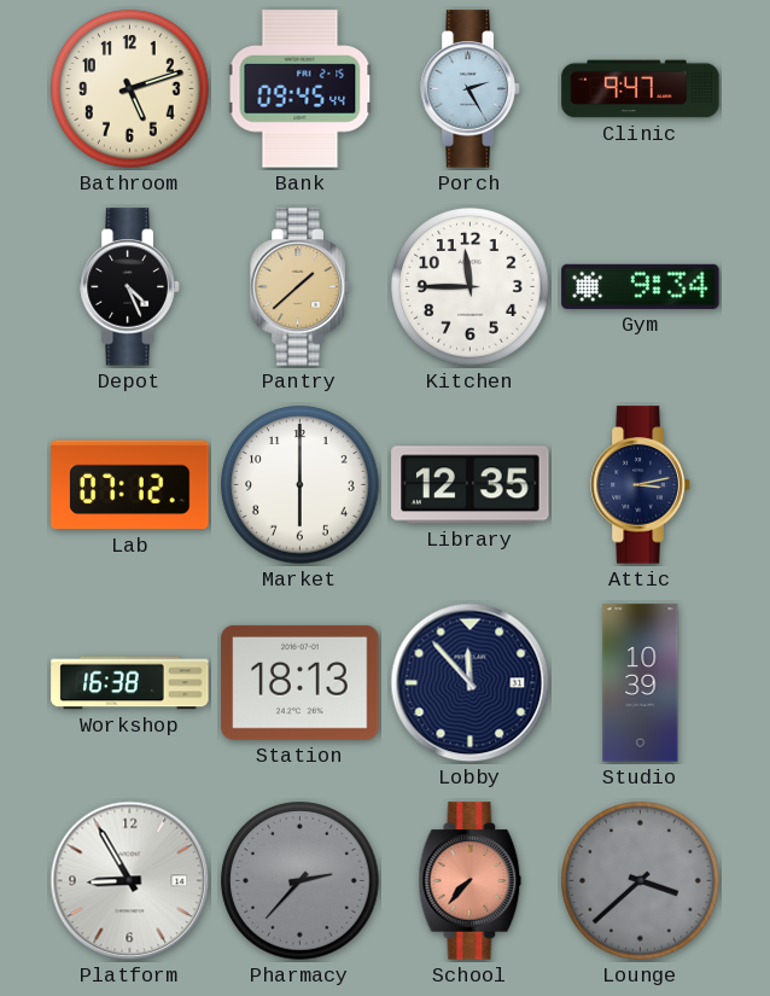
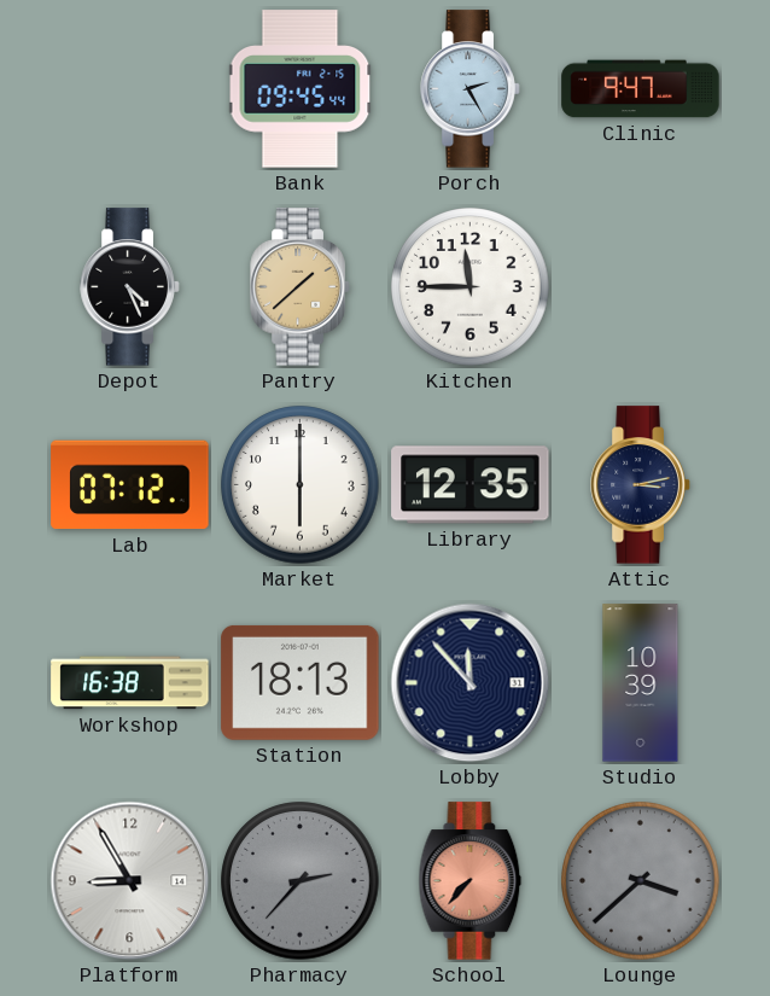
Bathroom: 5:12 -> none (130, 89)
Gym: 9:34 -> none (641, 286)
